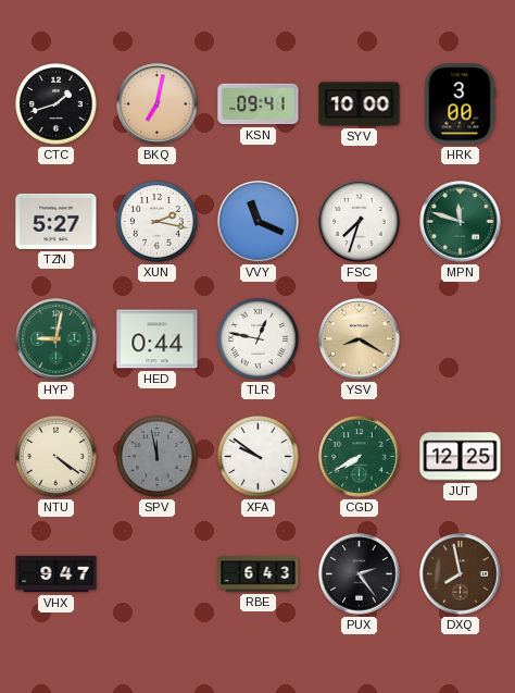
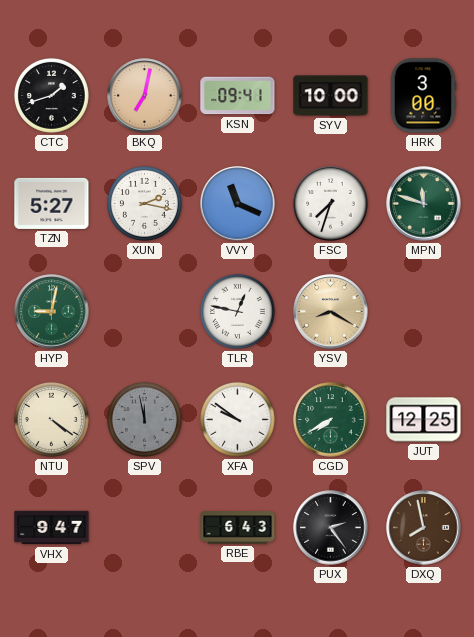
HED: 0:44 -> none (158, 339)
